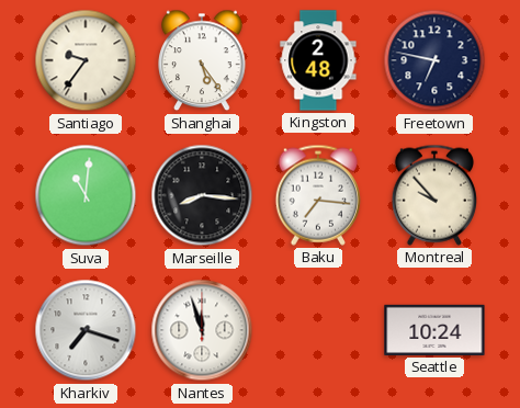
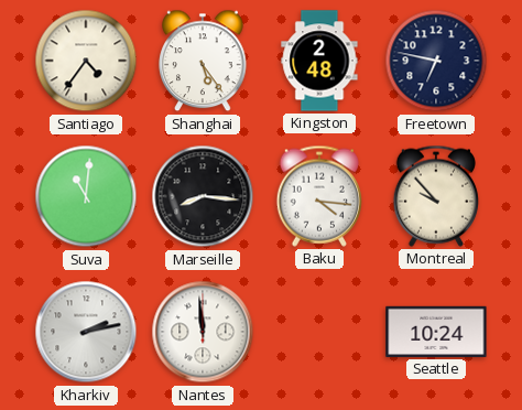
Santiago: 9:36 -> 4:36 (86, 61)
Baku: 7:16 -> 4:16 (318, 196)
Kharkiv: 7:18 -> 2:13 (86, 332)
Nantes: 11:57 -> 11:59 (203, 332)
